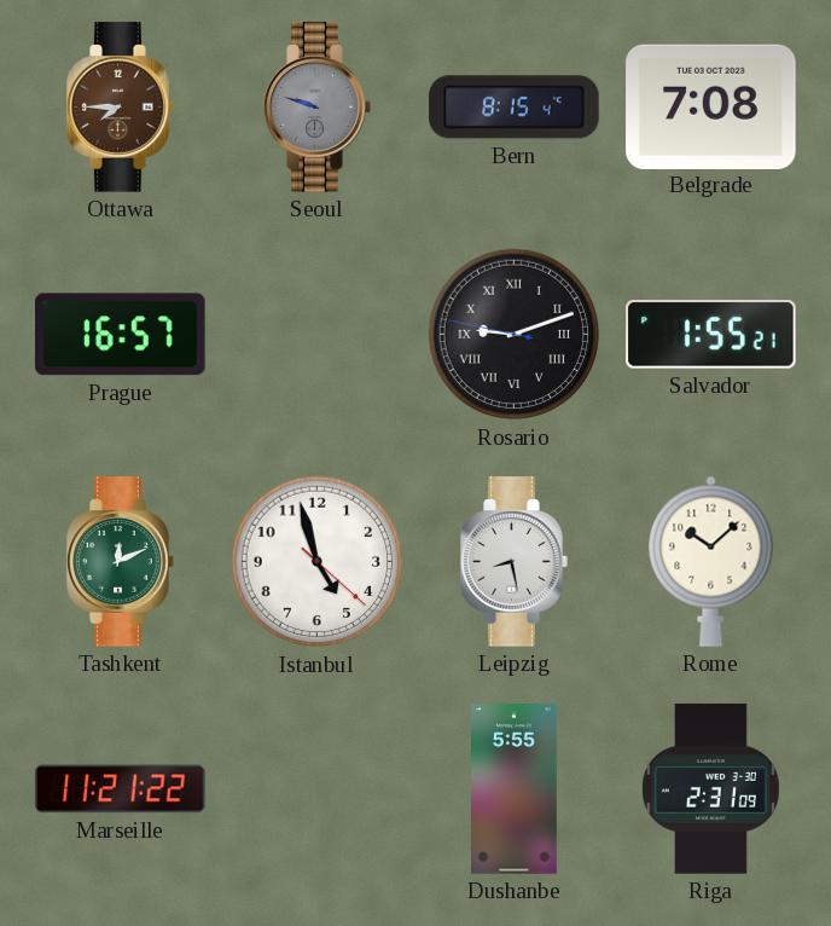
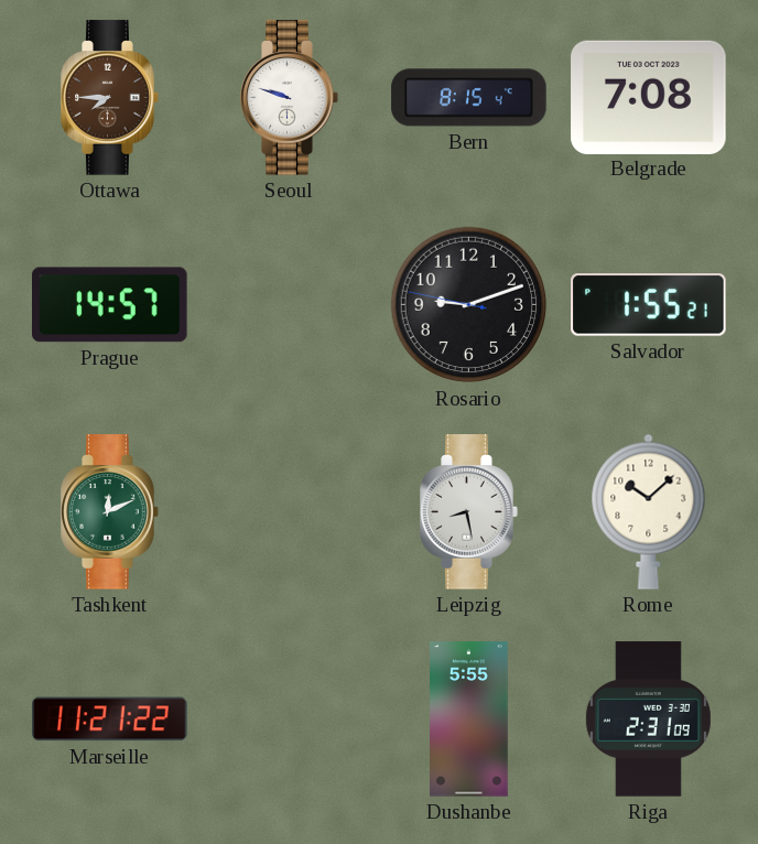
Seoul dial: grey -> white (290, 98)
Prague: 16:57 -> 14:57 (110, 305)
Rosario numerals: Roman -> Arabic (469, 305)
Istanbul: 4:57 -> none (318, 562)
